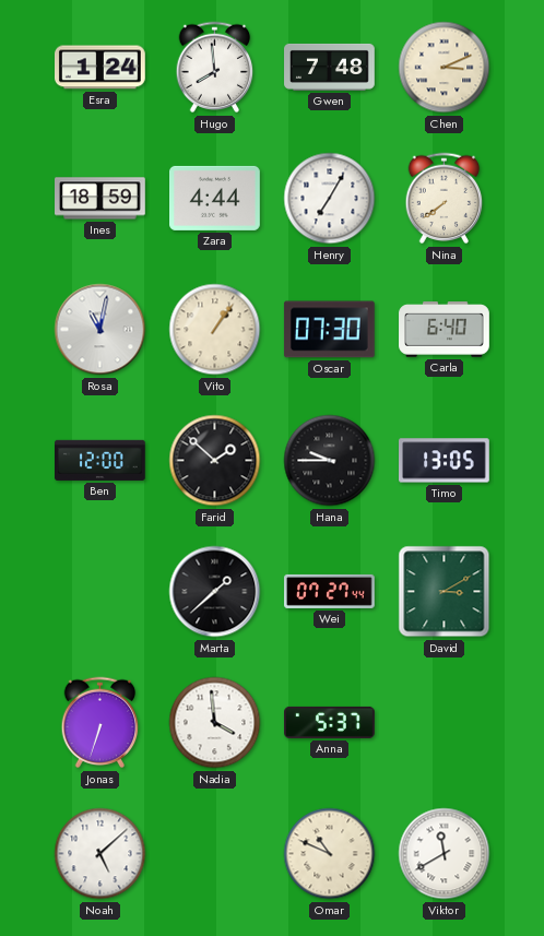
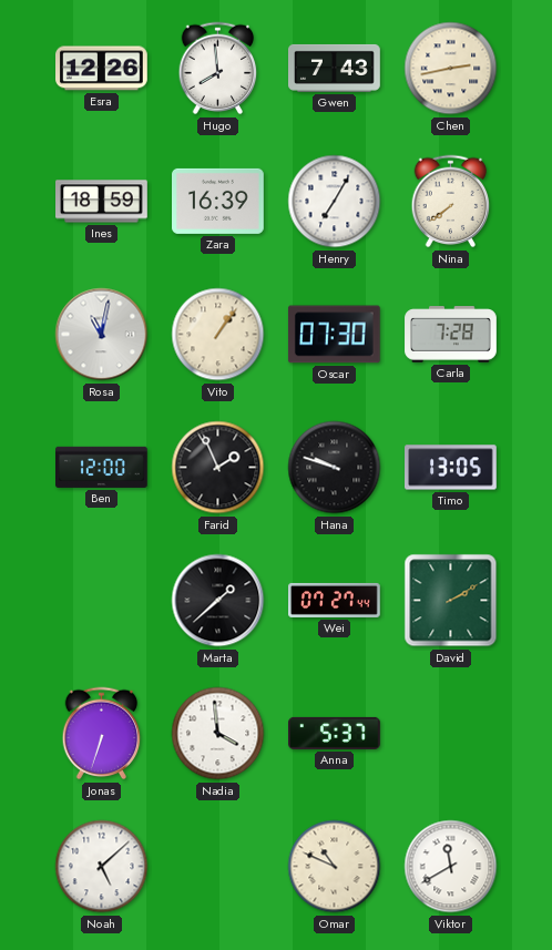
Esra: 1:24 -> 12:26 (102, 69)
Gwen: 7:48 -> 7:43 (335, 68)
Chen: 3:11 -> 2:43 (451, 69)
Zara: 4:44 -> 16:39 (218, 201)
Carla: 6:40 -> 7:28 (451, 335)
Farid: 1:52 -> 1:56 (218, 468)
Hana: 9:45 -> 9:48 (335, 468)
David: 3:10 -> 2:10 (451, 601)
